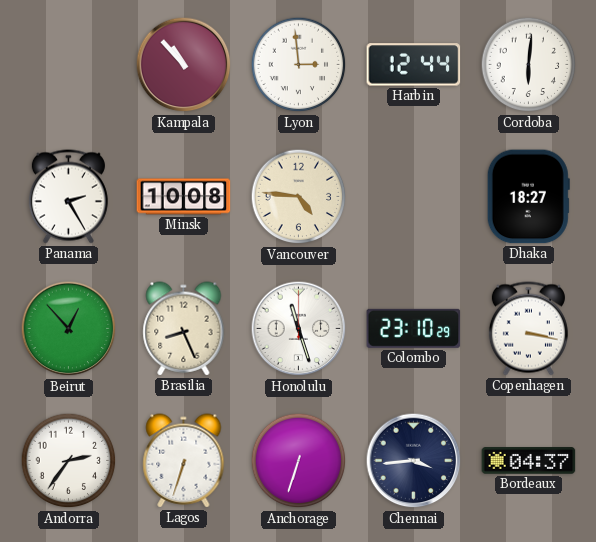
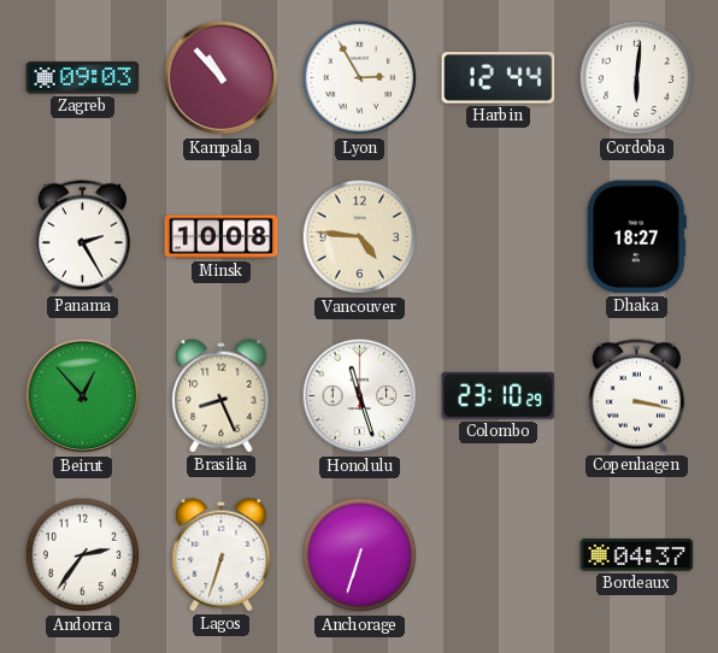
Zagreb: none -> 09:03 (83, 78)
Lyon: 2:59 -> 2:55 (360, 78)
Chennai: 3:44 -> none (414, 461)
